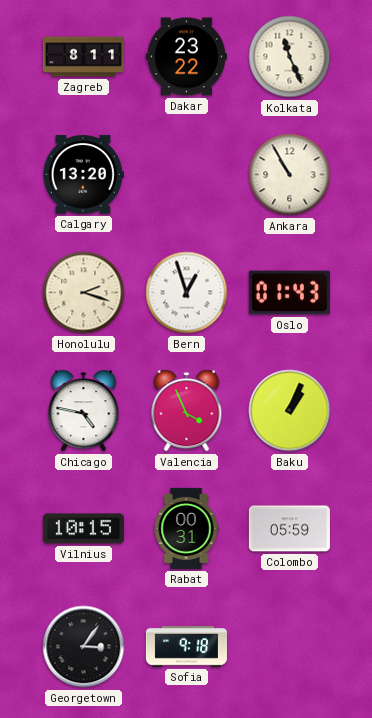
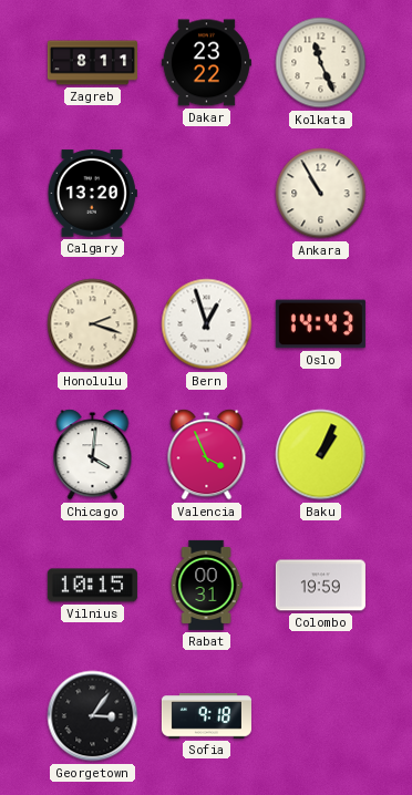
Oslo: 01:43 -> 14:43 (320, 324)
Chicago: 4:47 -> 4:01 (93, 455)
Colombo: 05:59 -> 19:59 (320, 586)
